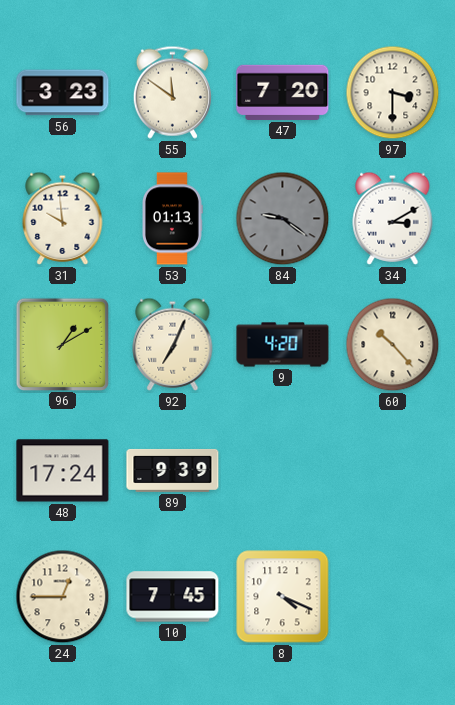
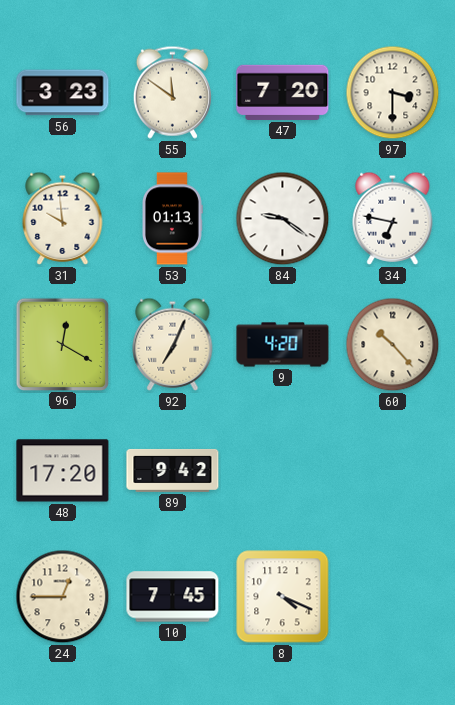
84 dial: grey -> white (283, 219)
34: 3:10 -> 6:47 (393, 218)
96: 1:10 -> 12:20 (62, 344)
48: 17:24 -> 17:20 (63, 471)
89: 9:39 -> 9:42 (173, 470)
